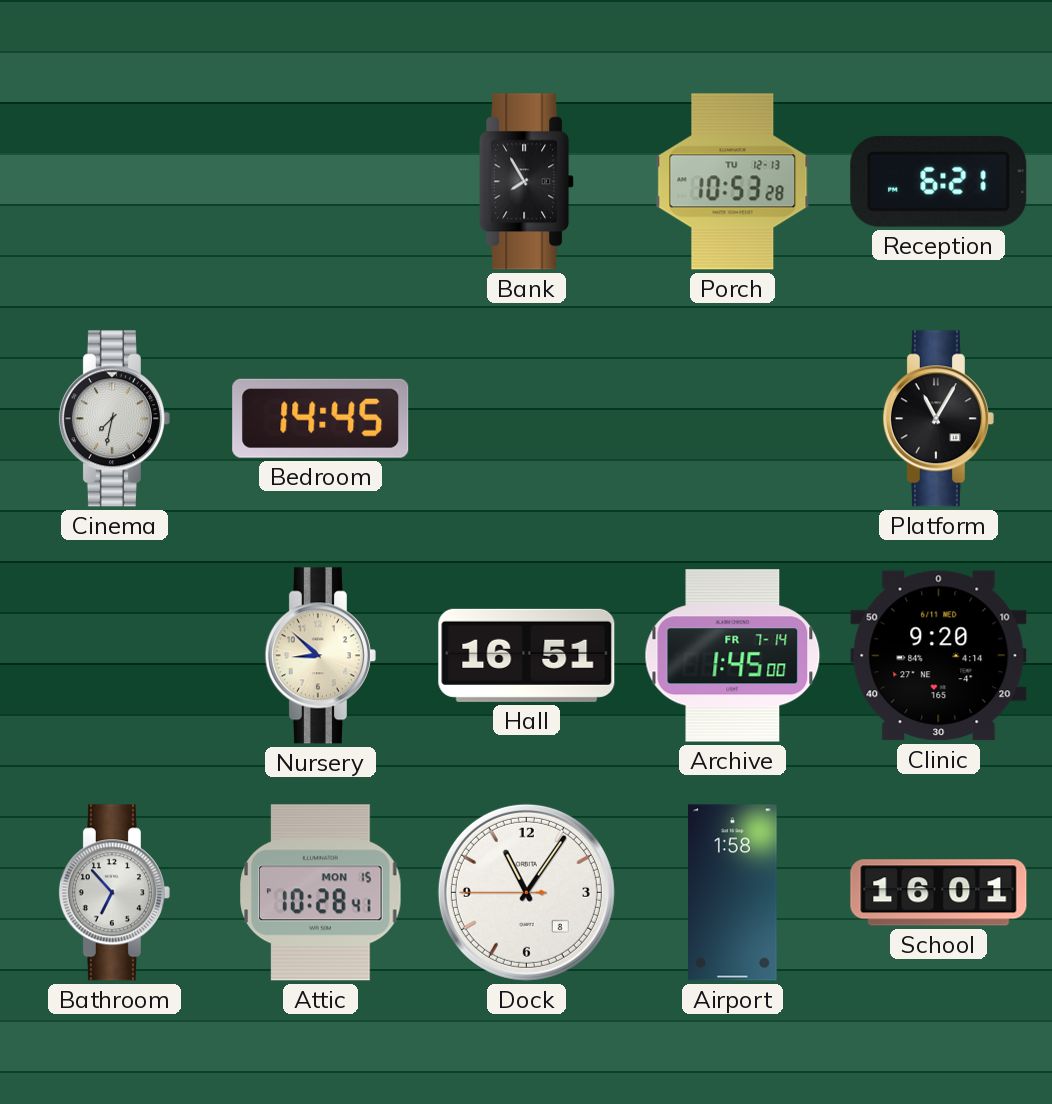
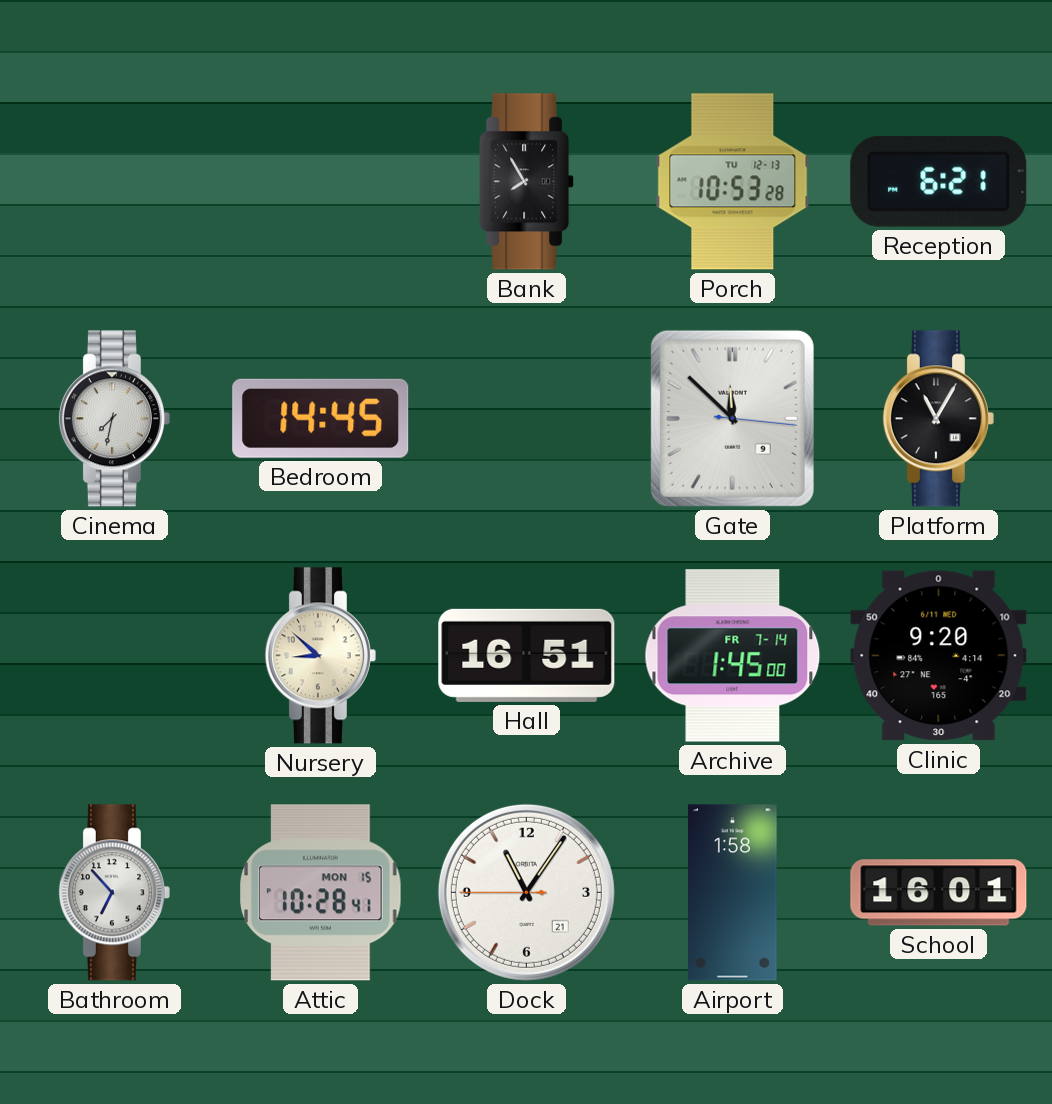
Gate: none -> 11:52 (732, 418)
Dock date: 8 -> 21 (526, 892)
